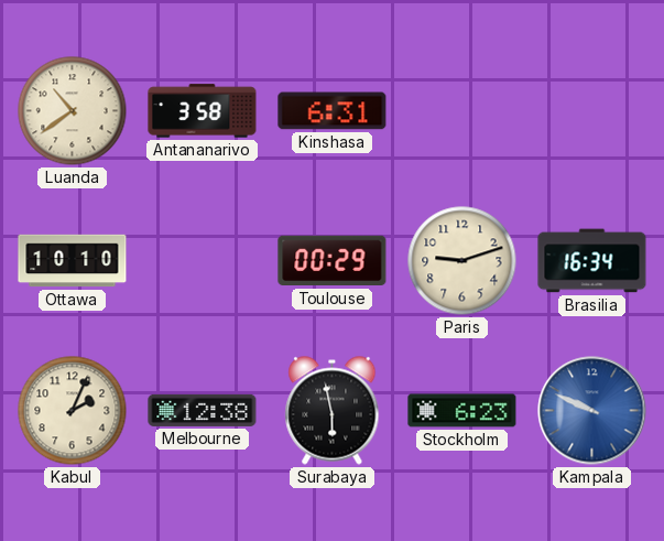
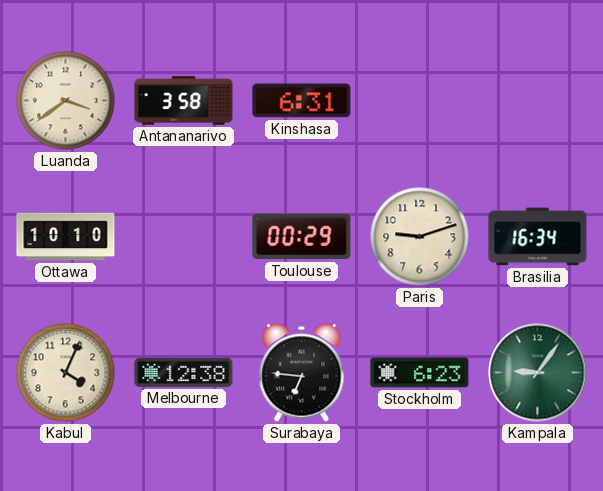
Luanda: 10:39 -> 3:39 (66, 101)
Kabul: 2:04 -> 4:04 (66, 373)
Surabaya: 5:58 -> 6:46 (302, 373)
Kampala: 9:49 -> 9:06 (538, 373)
Kampala dial: blue -> green (538, 373)
